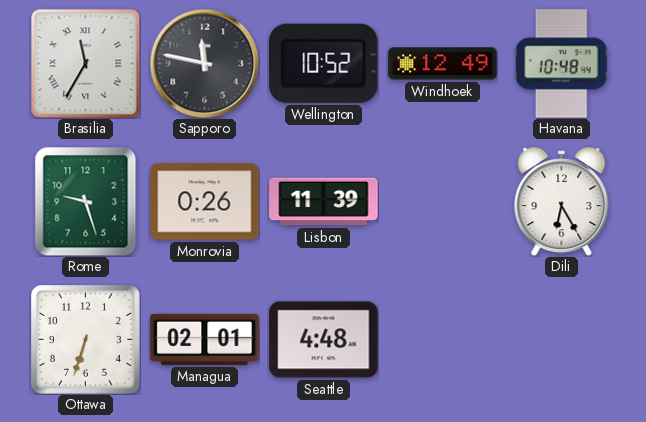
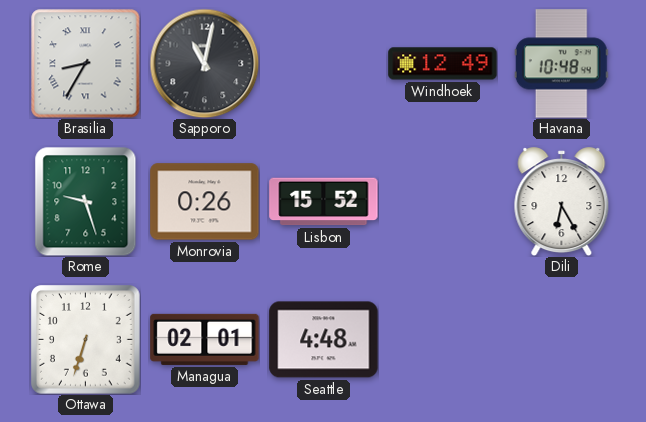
Brasilia: 11:35 -> 8:35 (85, 63)
Sapporo: 11:47 -> 11:02 (204, 63)
Wellington: 10:52 -> none (324, 63)
Lisbon: 11:39 -> 15:52 (324, 202)
